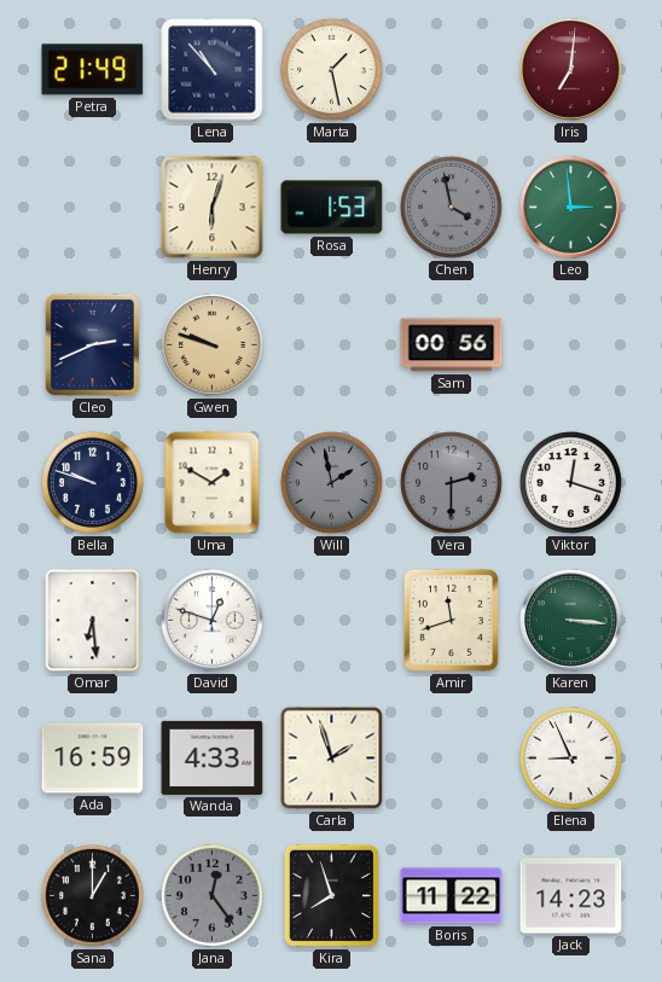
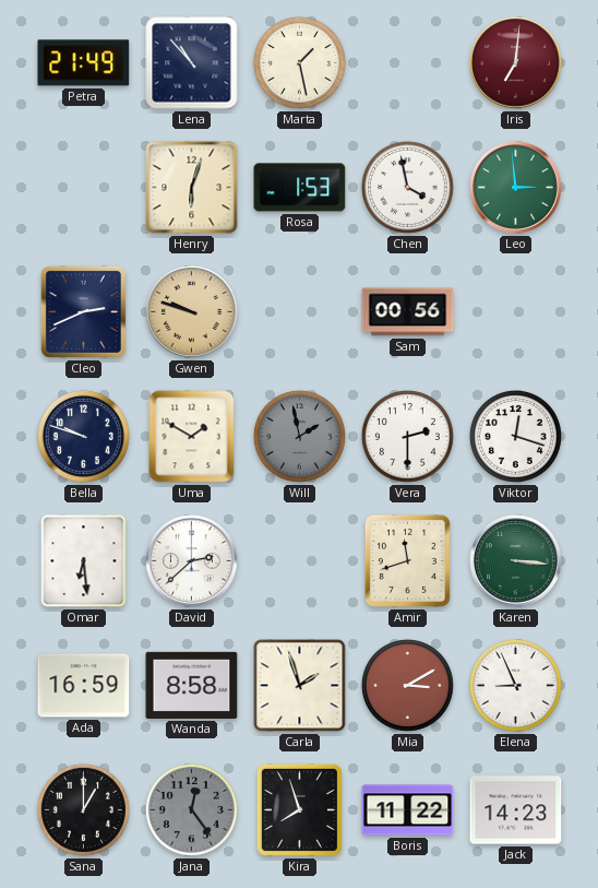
Chen dial: grey -> white (407, 187)
Vera dial: grey -> white (407, 436)
David: 12:48 -> 2:38 (192, 561)
Wanda: 4:33 -> 8:58 (192, 685)
Mia: none -> 3:10 (407, 685)
